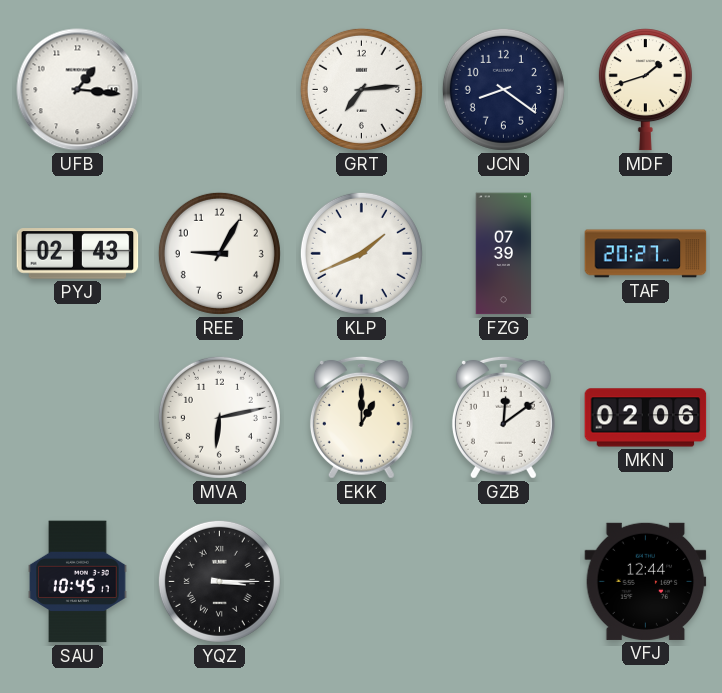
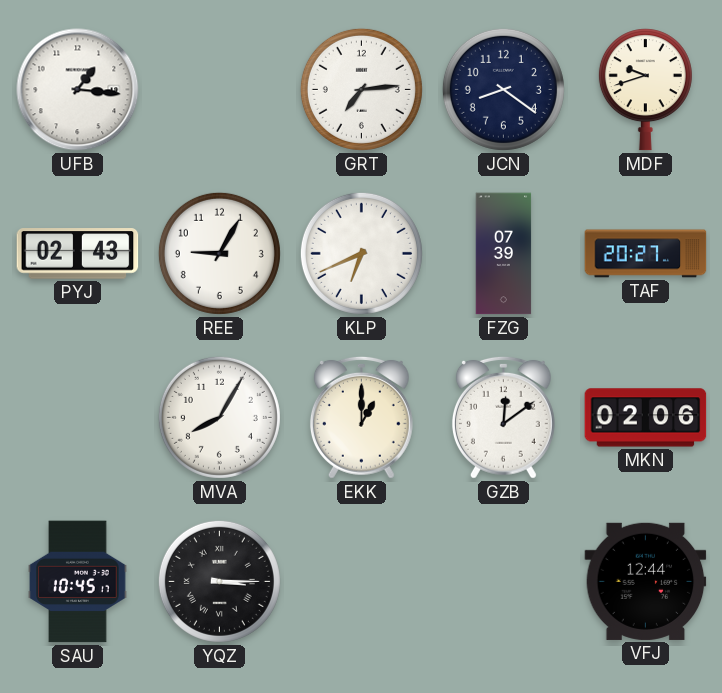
MDF: 1:42 -> 9:42 (645, 90)
KLP: 1:41 -> 6:41 (361, 253)
MVA: 6:13 -> 8:05 (219, 417)
